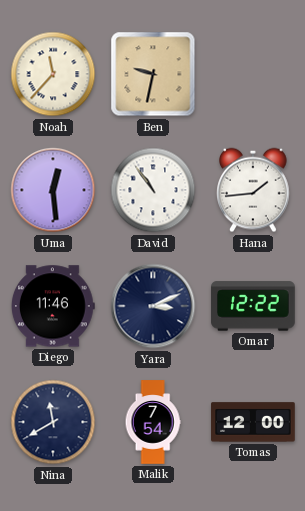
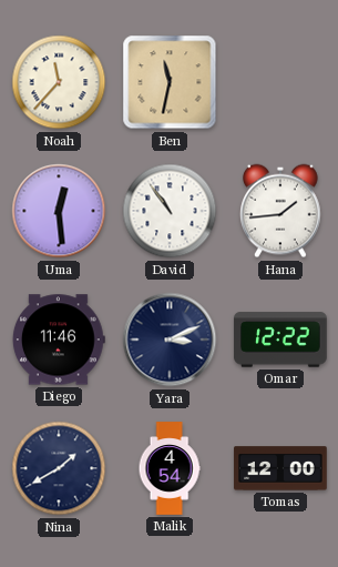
Ben: 9:32 -> 11:32 (170, 82)
Nina: 11:40 -> 1:40 (59, 468)
Malik: 7:54 -> 4:54 (170, 468)
